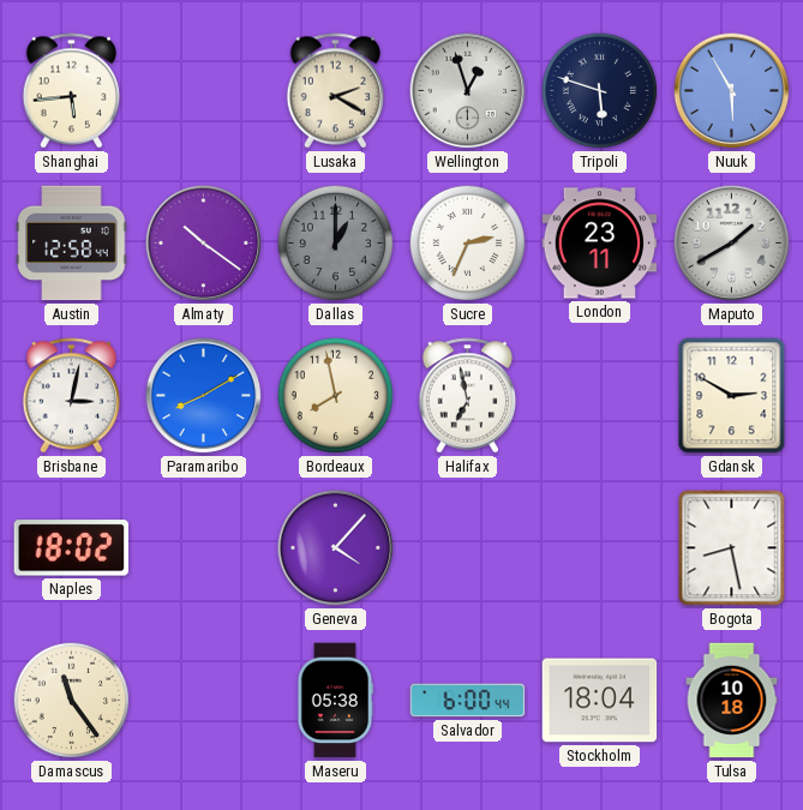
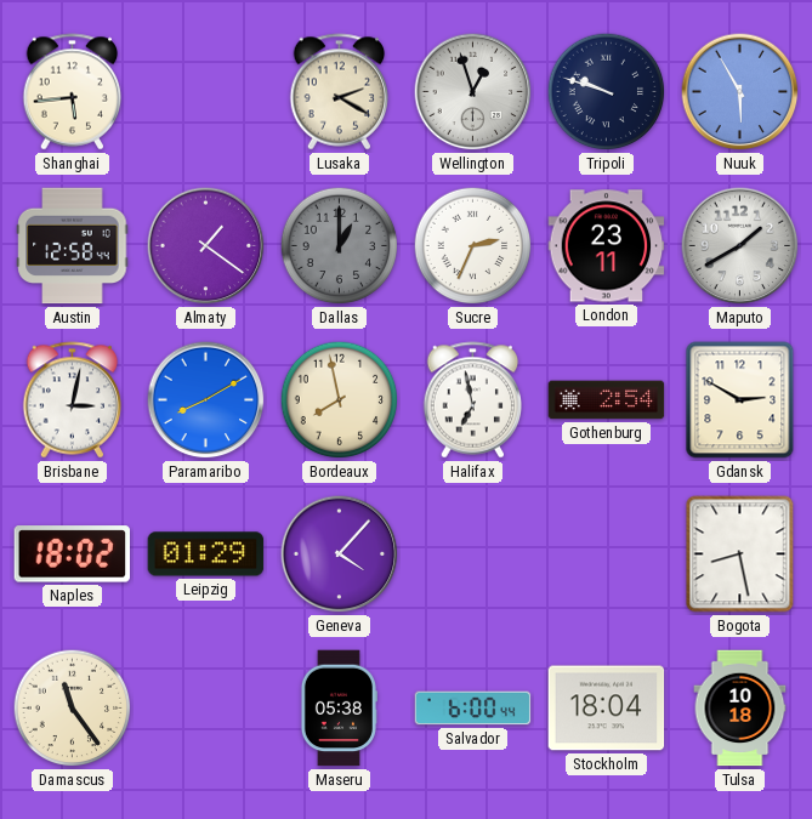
Tripoli: 5:48 -> 9:48 (607, 92)
Almaty: 10:21 -> 1:21 (206, 246)
Gothenburg: none -> 2:54 (607, 400)
Leipzig: none -> 01:29 (206, 554)
